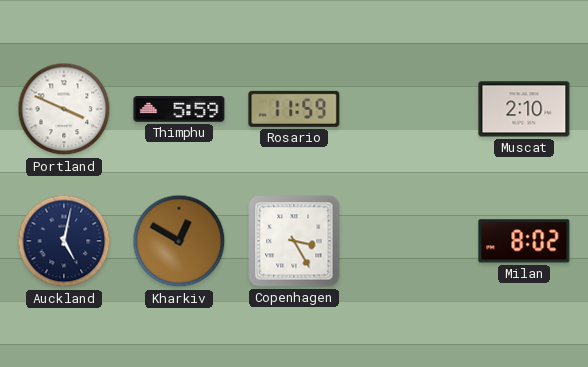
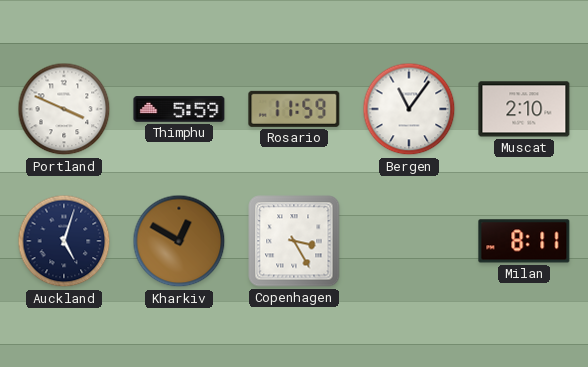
Bergen: none -> 11:06 (409, 109)
Auckland: 5:02 -> 5:03 (64, 241)
Milan: 8:02 -> 8:11 (524, 241)
